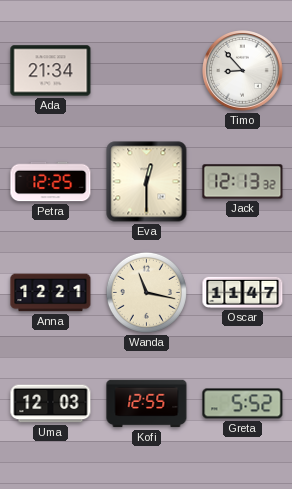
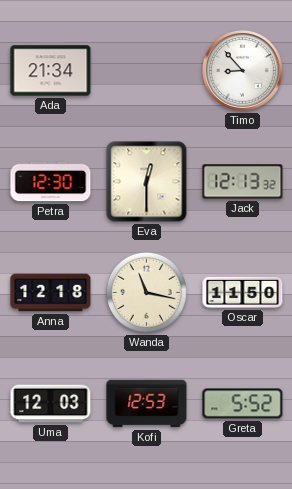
Petra: 12:25 -> 12:30 (51, 182)
Anna: 12:21 -> 12:18 (51, 293)
Oscar: 11:47 -> 11:50 (243, 292)
Kofi: 12:55 -> 12:53 (147, 404)
